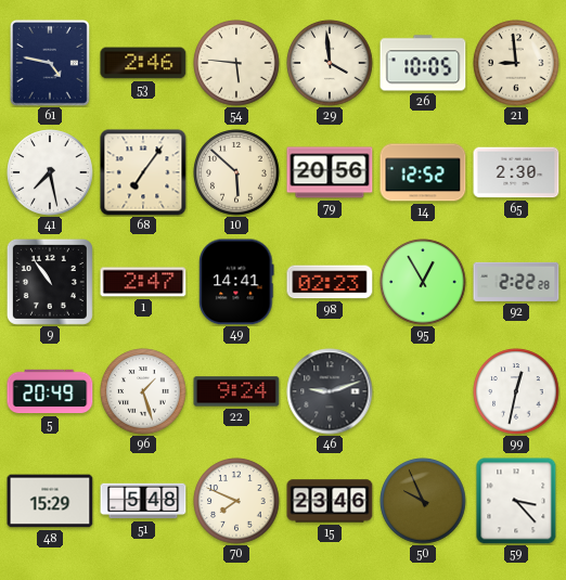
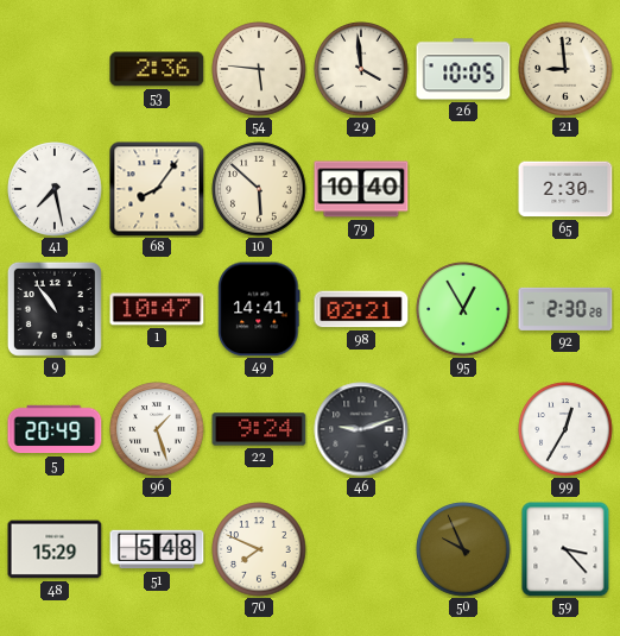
61: 4:47 -> none (50, 63)
53: 2:46 -> 2:36 (157, 69)
68: 7:06 -> 8:06 (157, 189)
79: 20:56 -> 10:40 (361, 189)
14: 12:52 -> none (423, 172)
1: 2:47 -> 10:47 (157, 309)
98: 02:23 -> 02:21 (361, 309)
92: 2:22 -> 2:30 (565, 309)
99: 12:32 -> 12:35 (565, 429)
15: 23:46 -> none (330, 501)
